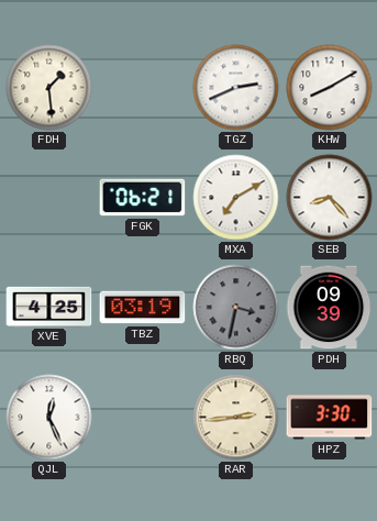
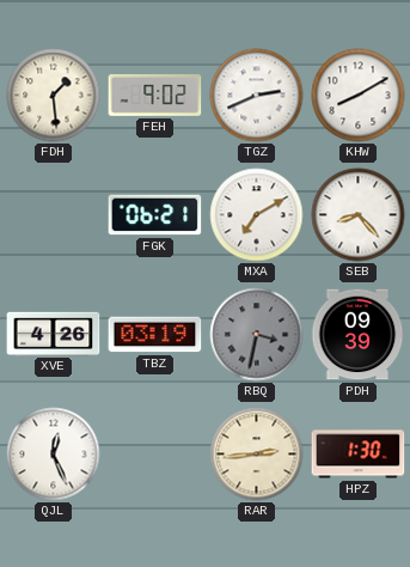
FEH: none -> 9:02 (155, 96)
XVE: 4:25 -> 4:26 (54, 334)
HPZ: 3:30 -> 1:30 (359, 455)
